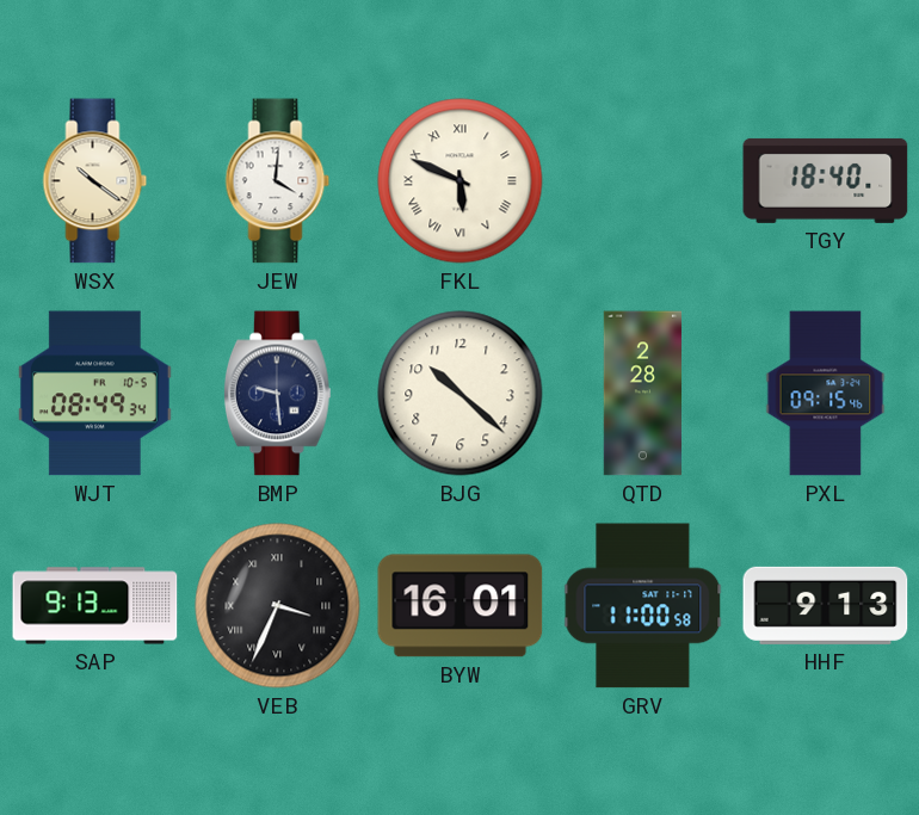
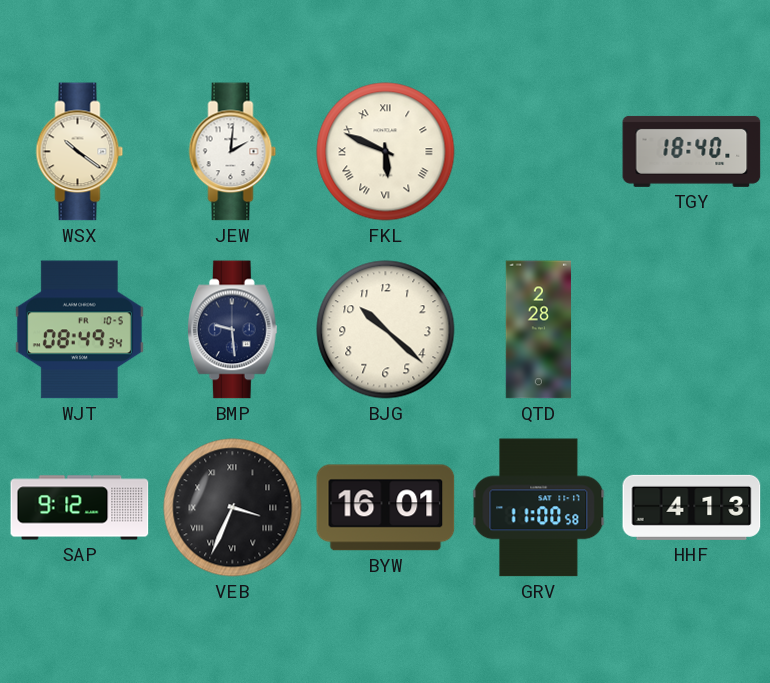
JEW: 4:01 -> 2:01 (233, 152)
PXL: 09:15 -> none (826, 394)
SAP: 9:13 -> 9:12 (80, 508)
HHF: 9:13 -> 4:13 (692, 507)
